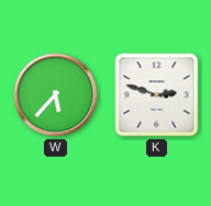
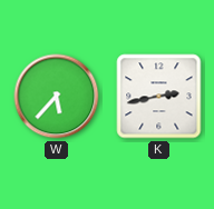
K: 2:48 -> 2:43 (159, 97)
